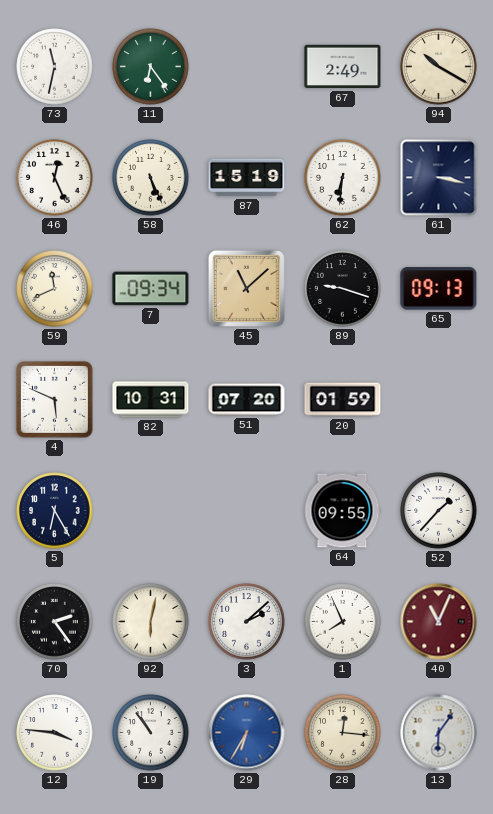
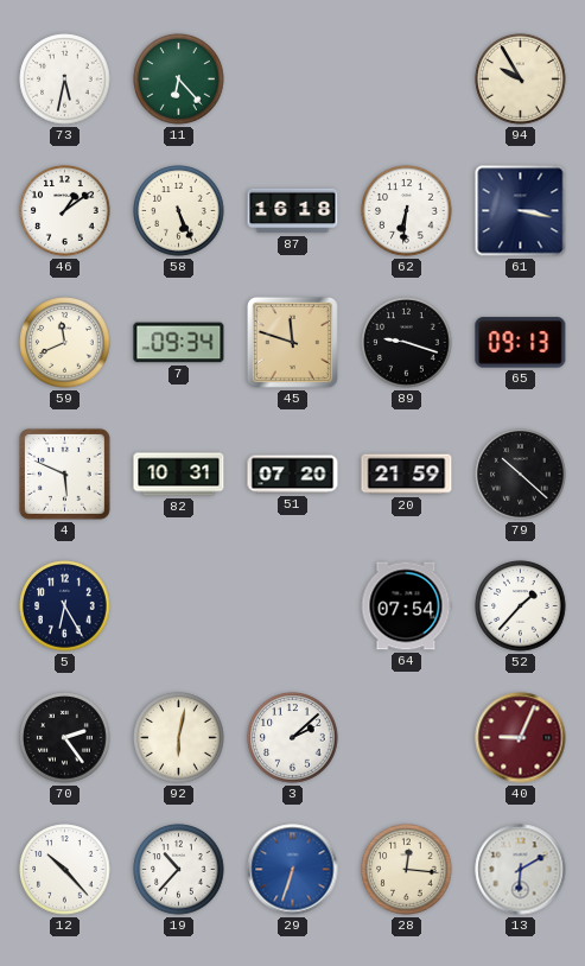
73: 11:32 -> 5:32 (65, 80)
11: 6:24 -> 6:23 (179, 80)
67: 2:49 -> none (343, 67)
94: 10:20 -> 9:55 (521, 80)
46: 12:26 -> 1:09 (65, 211)
87: 15:19 -> 16:18 (293, 211)
45: 11:08 -> 11:48 (292, 342)
20: 01:59 -> 21:59 (407, 475)
79: none -> 10:22 (521, 475)
64: 09:55 -> 07:54 (406, 606)
1: 7:56 -> none (343, 622)
40: 11:04 -> 9:04 (521, 738)
12: 3:46 -> 10:23 (65, 870)
19: 10:54 -> 10:37 (179, 870)
29: 6:35 -> 6:33 (293, 870)
13: 6:06 -> 6:10 (521, 870)
